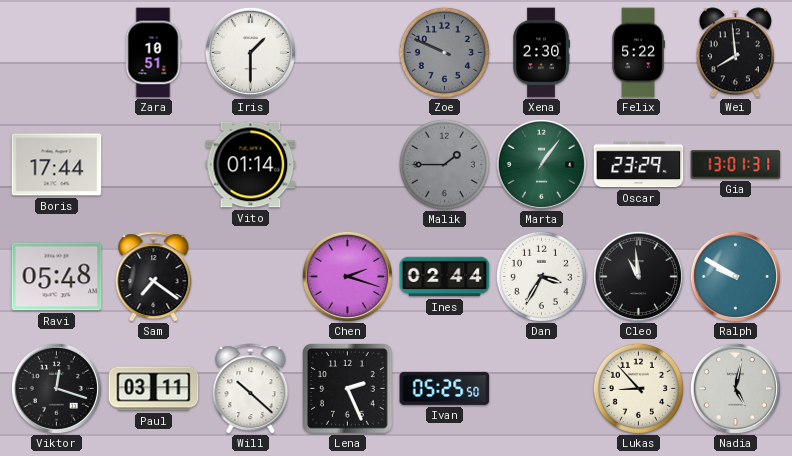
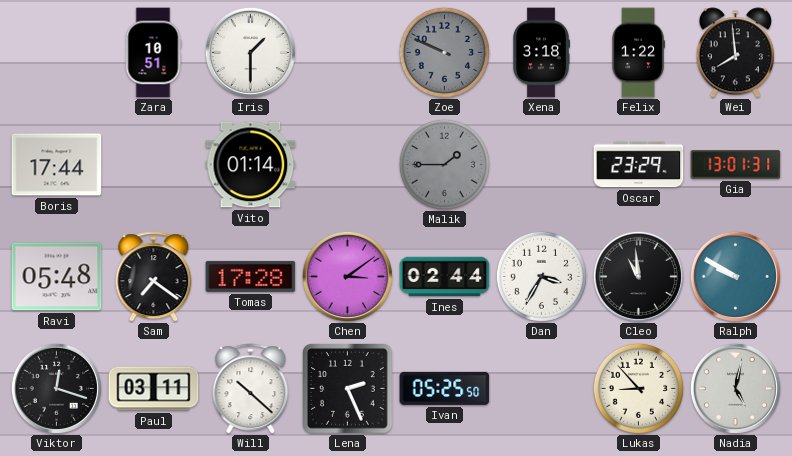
Xena: 2:30 -> 3:18 (541, 53)
Felix: 5:22 -> 1:22 (638, 53)
Marta: 1:06 -> none (541, 164)
Tomas: none -> 17:28 (251, 276)
Chen: 2:18 -> 3:09 (347, 276)
